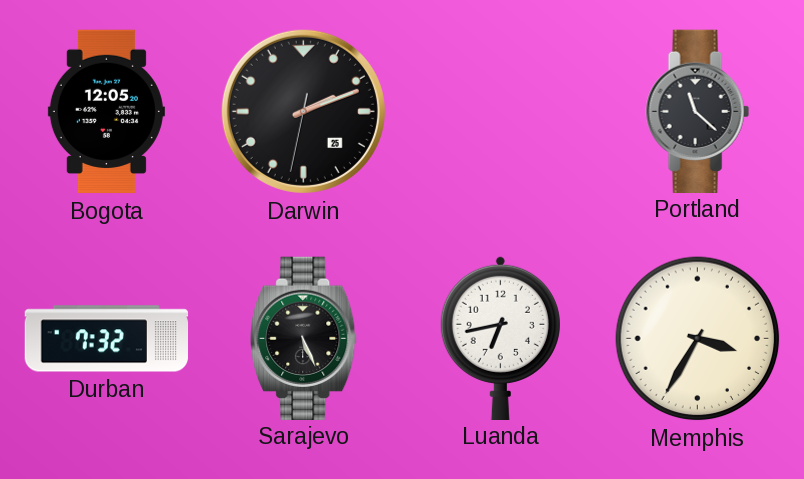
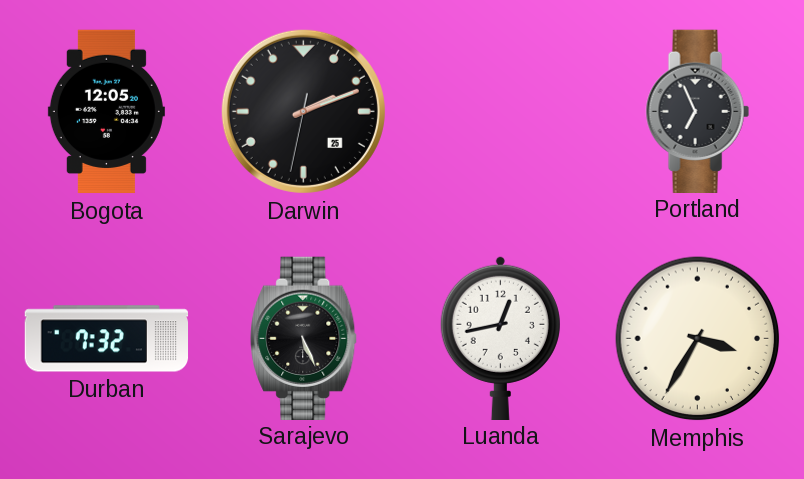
Portland: 11:22 -> 6:56 (697, 111)
Luanda: 6:43 -> 12:43 (500, 337)
